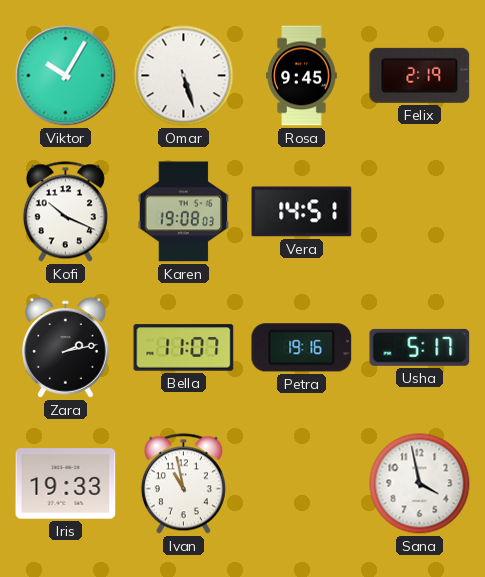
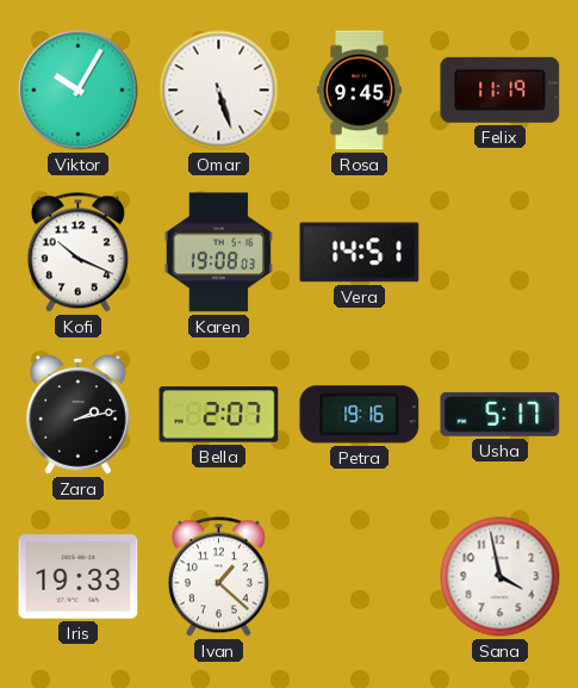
Felix: 2:19 -> 11:19 (501, 89)
Bella: 11:07 -> 2:07 (219, 415)
Ivan: 10:58 -> 1:22 (218, 577)
